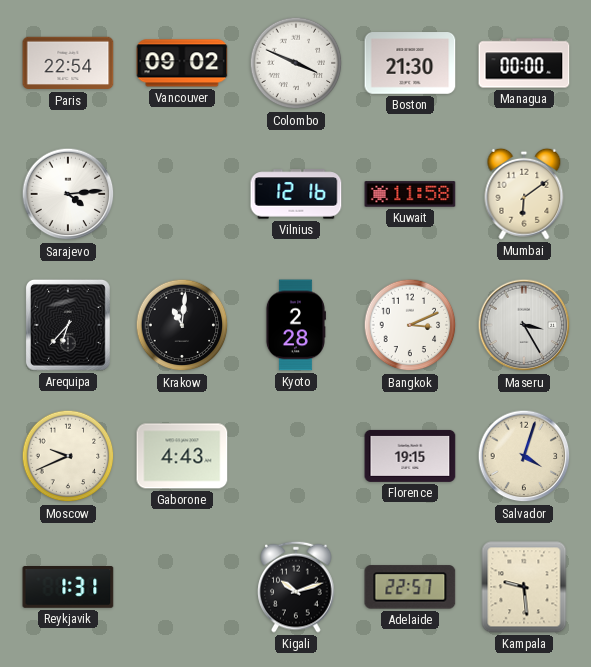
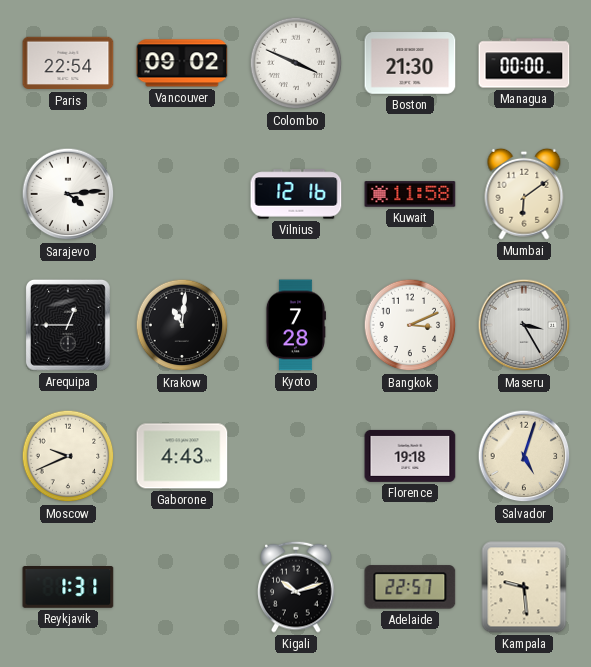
Arequipa: 6:37 -> 12:45 (68, 325)
Kyoto: 2:28 -> 7:28 (295, 325)
Florence: 19:15 -> 19:18 (410, 456)
Salvador: 4:03 -> 5:03 (524, 456)
